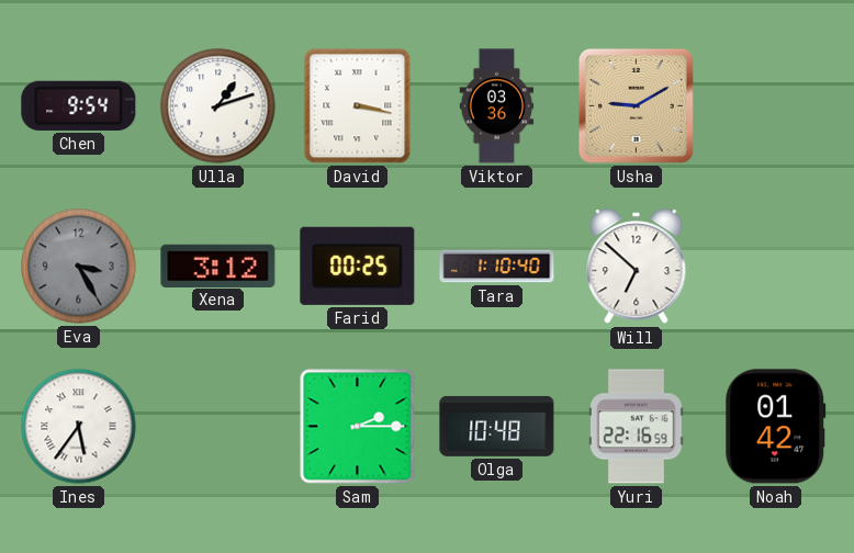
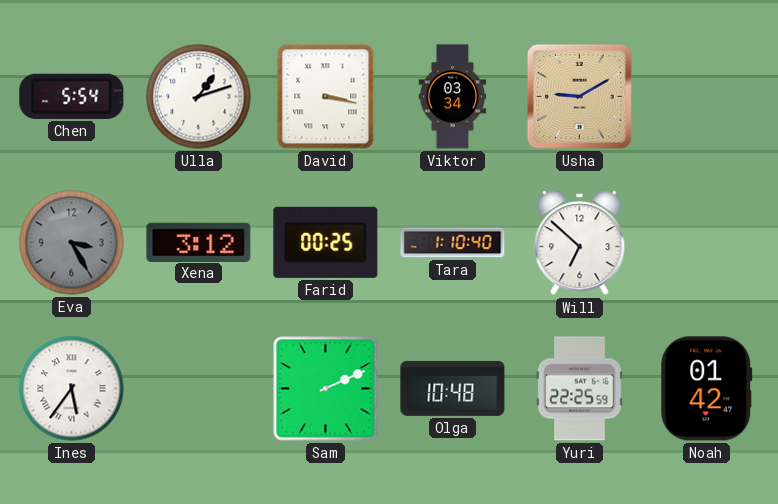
Chen: 9:54 -> 5:54 (72, 96)
Viktor: 03:36 -> 03:34 (453, 97)
Sam: 2:15 -> 2:11 (326, 389)
Yuri: 22:16 -> 22:25 (580, 389)
